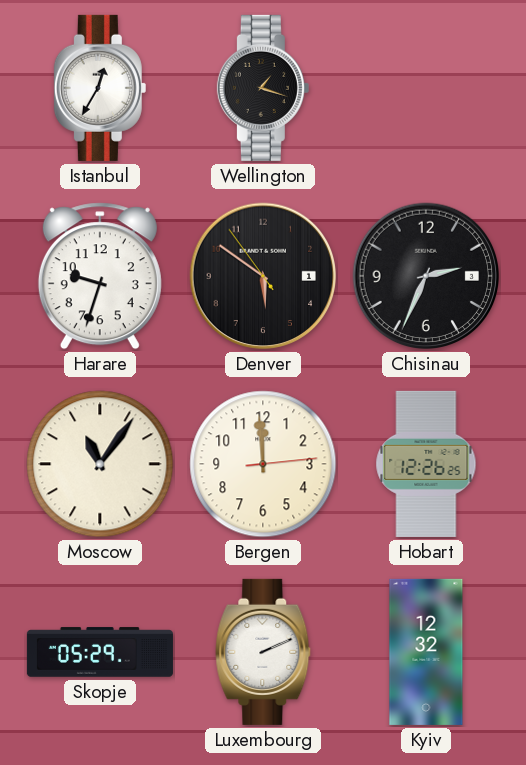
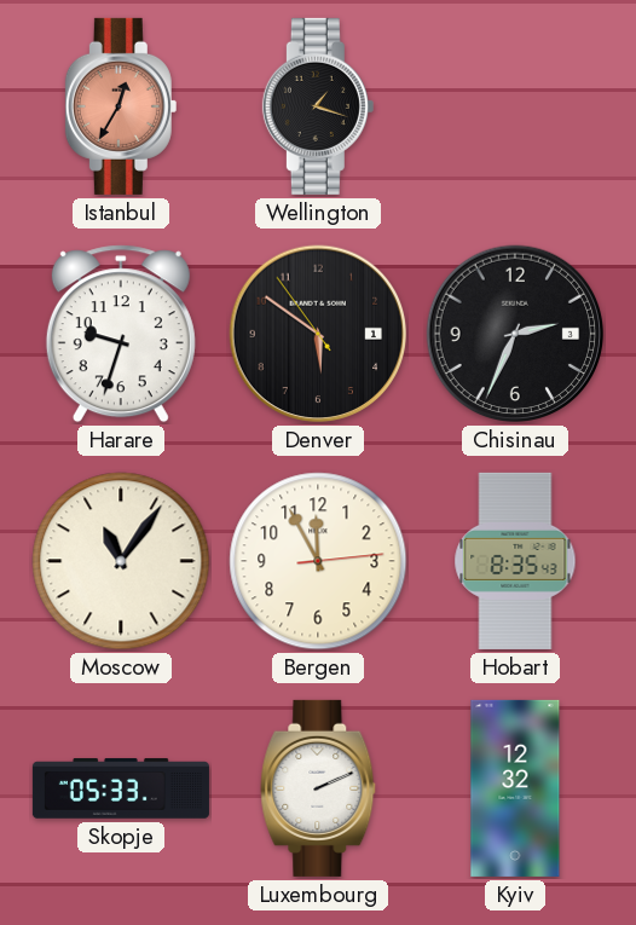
Istanbul dial: white -> salmon (121, 106)
Bergen: 11:59 -> 11:55 (318, 561)
Hobart: 12:26 -> 8:35 (515, 561)
Skopje: 05:29 -> 05:33 (121, 788)
